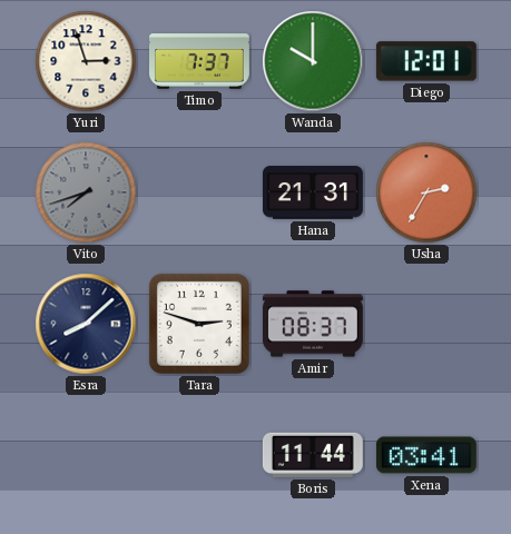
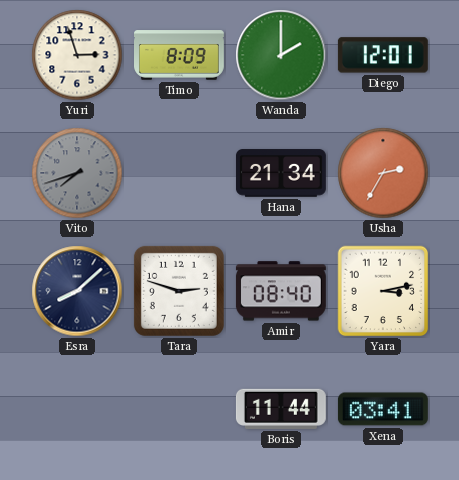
Timo: 7:37 -> 8:09 (180, 55)
Wanda: 10:00 -> 2:00 (281, 55)
Hana: 21:31 -> 21:34 (281, 173)
Amir: 08:37 -> 08:40 (281, 291)
Yara: none -> 3:13 (383, 291)
